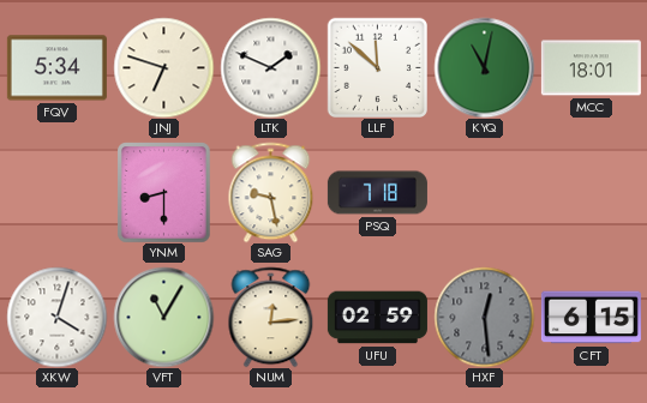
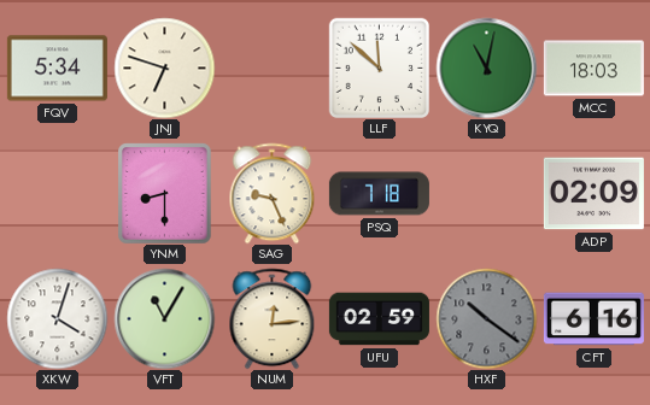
LTK: 1:49 -> none (270, 67)
MCC: 18:01 -> 18:03 (593, 69)
SAG: 9:28 -> 9:26 (273, 193)
ADP: none -> 02:09 (593, 194)
HXF: 12:29 -> 10:21 (486, 318)
CFT: 6:15 -> 6:16 (593, 319)
